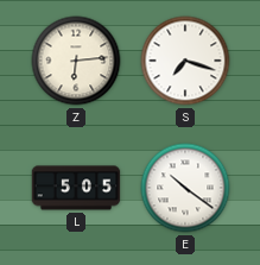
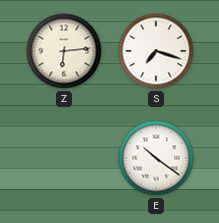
L: 5:05 -> none (76, 188)
